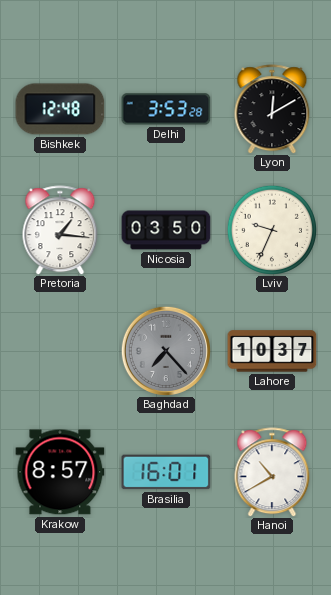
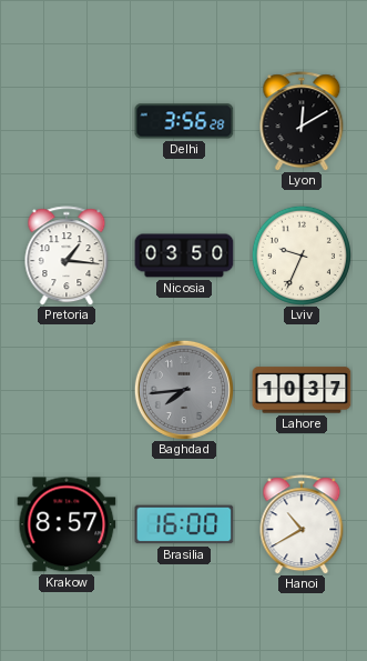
Bishkek: 12:48 -> none (60, 109)
Delhi: 3:53 -> 3:56 (184, 121)
Baghdad: 7:23 -> 7:44 (184, 390)
Brasilia: 16:01 -> 16:00 (184, 524)
